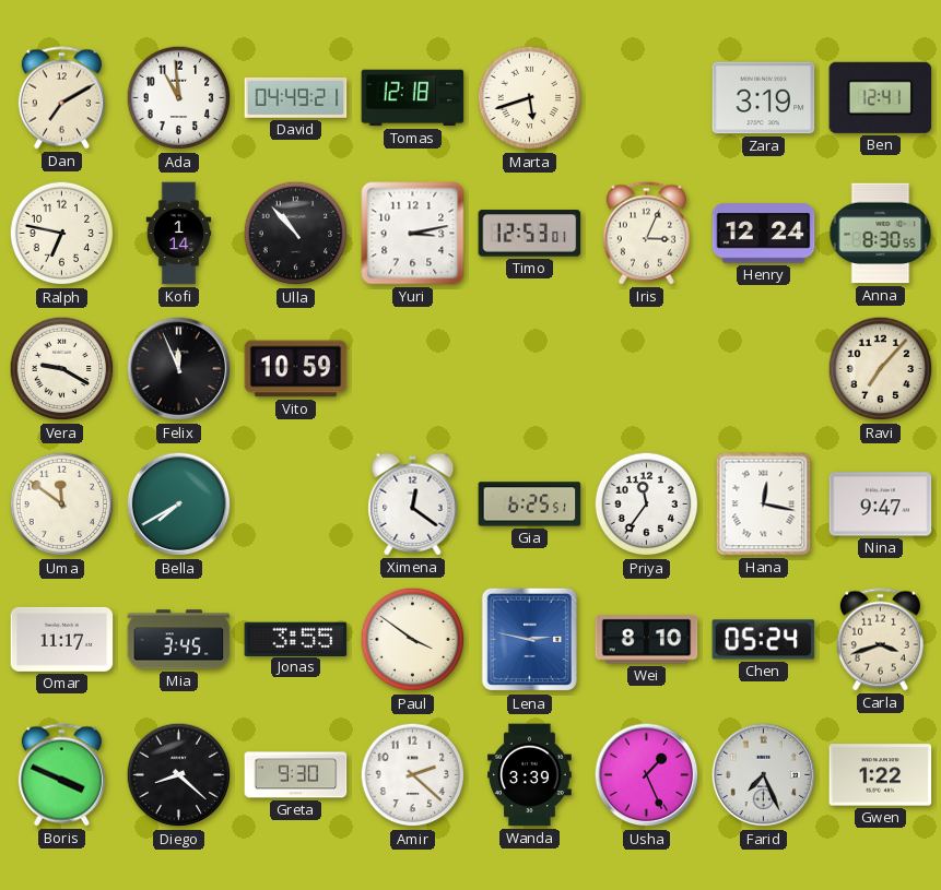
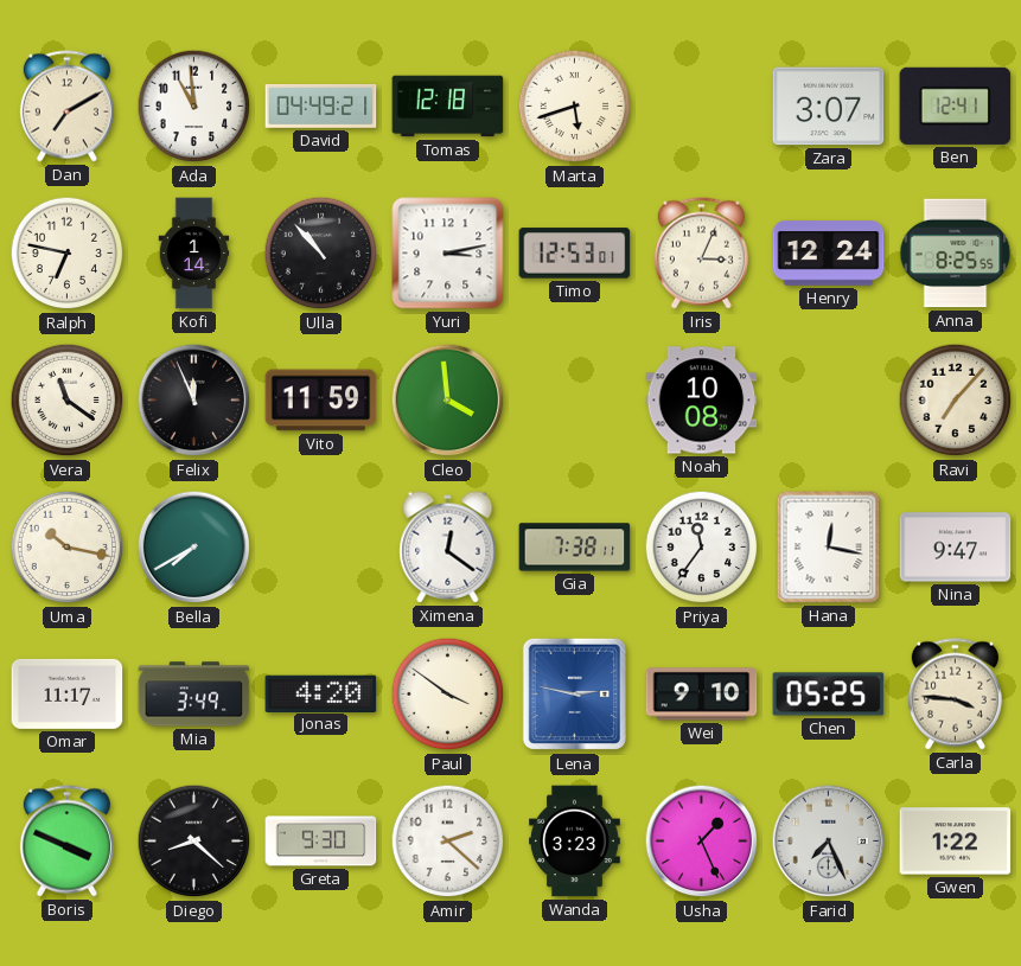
Zara: 3:19 -> 3:07 (829, 107)
Anna: 8:30 -> 8:25 (956, 254)
Vera: 9:20 -> 11:21 (68, 401)
Vito: 10:59 -> 11:59 (321, 401)
Cleo: none -> 3:59 (448, 401)
Noah: none -> 10:08 (702, 401)
Uma: 11:51 -> 10:17 (68, 548)
Gia: 6:25 -> 7:38 (575, 548)
Mia: 3:45 -> 3:49 (194, 695)
Jonas: 3:55 -> 4:20 (321, 693)
Wei: 8:10 -> 9:10 (702, 695)
Chen: 05:24 -> 05:25 (829, 695)
Carla: 3:42 -> 3:46 (955, 695)
Wanda: 3:39 -> 3:23 (575, 842)
